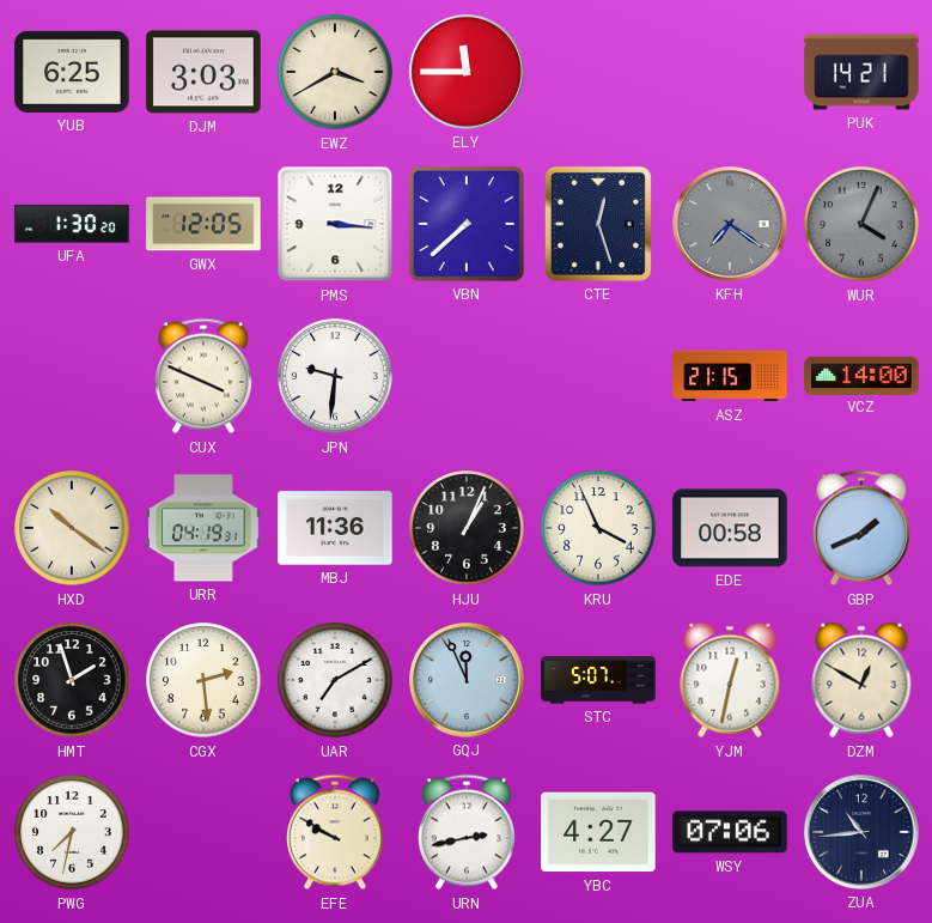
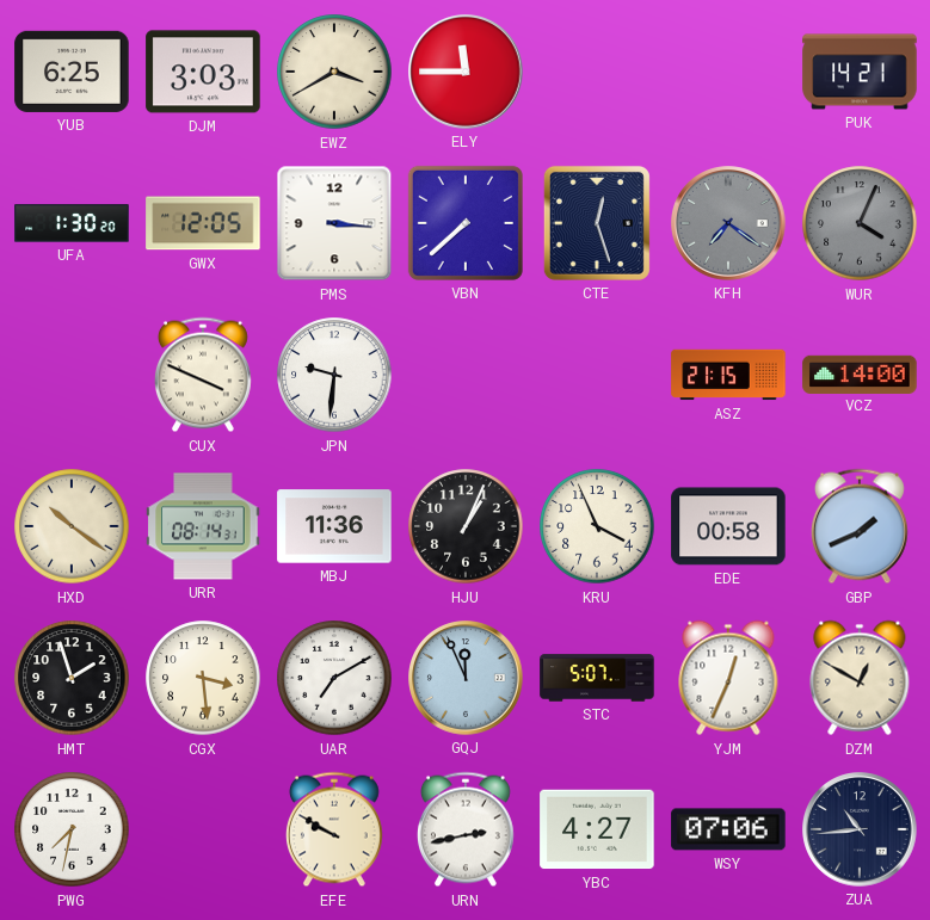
URR: 04:19 -> 08:14 (203, 526)
CGX: 2:29 -> 3:29 (203, 678)
YJM: 12:32 -> 12:34 (728, 678)
